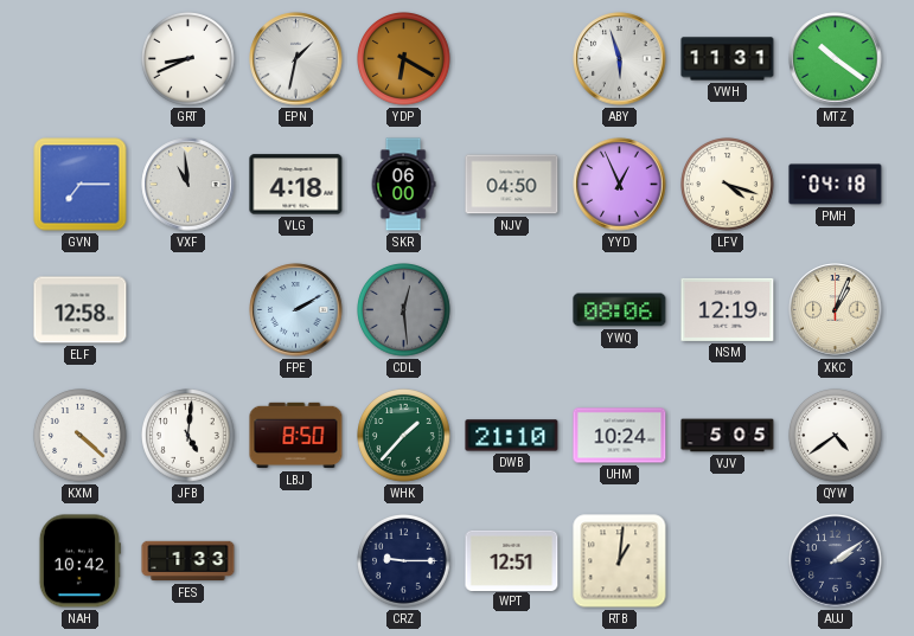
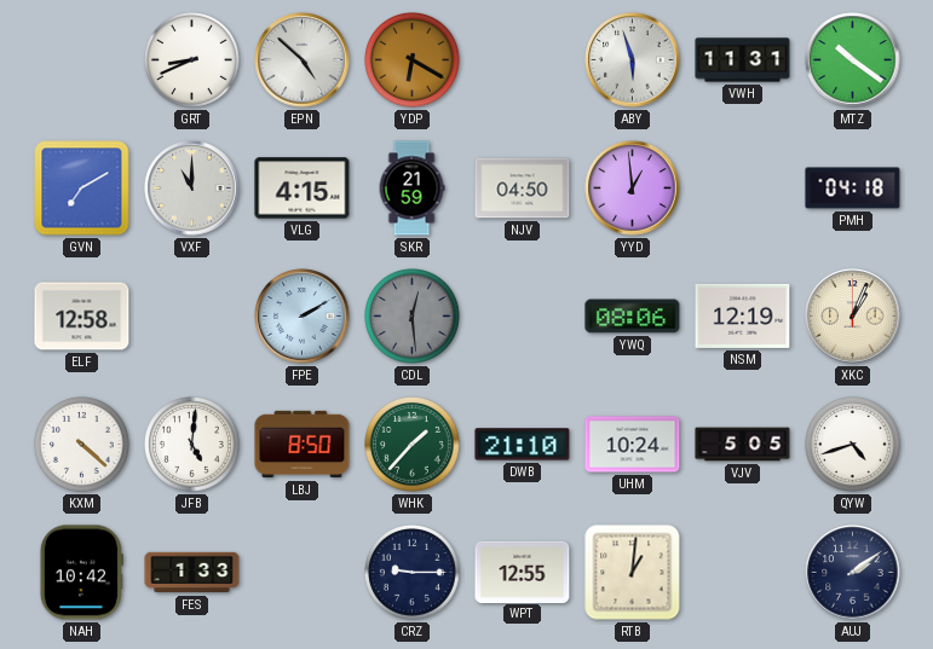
EPN: 1:32 -> 4:52 (303, 60)
GVN: 7:15 -> 7:10 (82, 189)
VXF: 10:59 -> 11:00 (192, 189)
VLG: 4:18 -> 4:15 (303, 189)
SKR: 06:00 -> 21:59 (411, 189)
YYD: 12:56 -> 12:59 (633, 189)
LFV: 4:18 -> none (728, 185)
QYW: 4:39 -> 4:42 (853, 445)
WPT: 12:51 -> 12:55 (523, 572)
